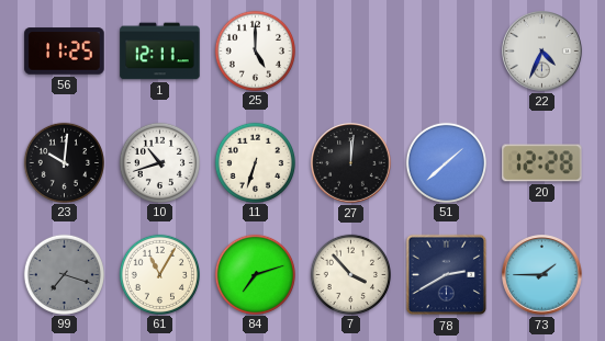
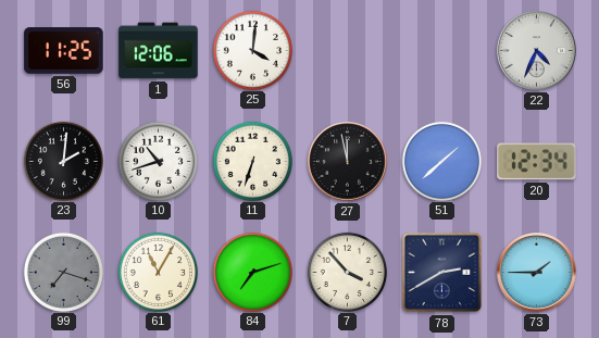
1: 12:11 -> 12:06 (159, 51)
25: 5:00 -> 4:01 (252, 50)
23: 10:01 -> 2:01 (63, 161)
27: 12:01 -> 11:58 (348, 162)
20: 12:28 -> 12:34 (537, 162)
